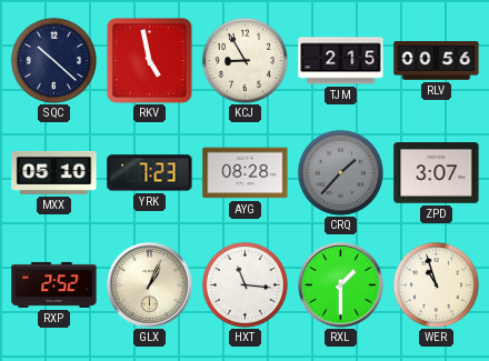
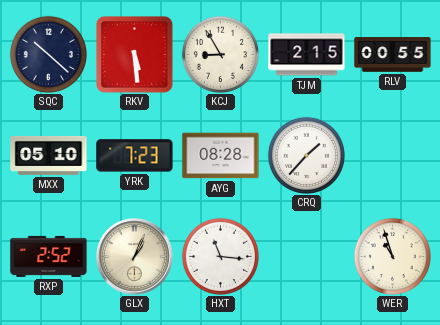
RKV: 4:58 -> 5:29 (135, 55)
RLV: 00:56 -> 00:55 (393, 55)
CRQ dial: grey -> white (306, 155)
ZPD: 3:07 -> none (437, 173)
RXL: 1:30 -> none (341, 285)
